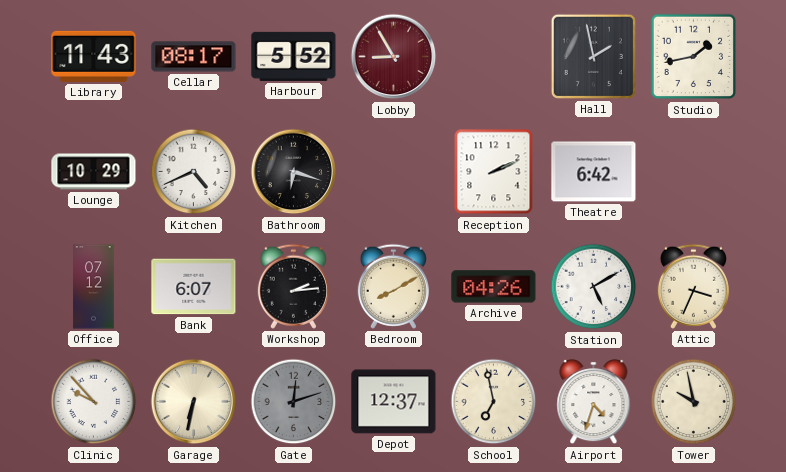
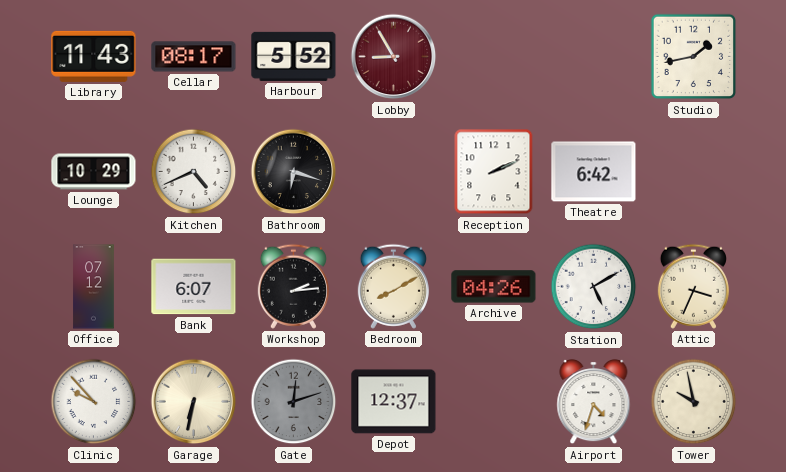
Hall: 1:58 -> none (593, 56)
School: 6:58 -> none (494, 402)
